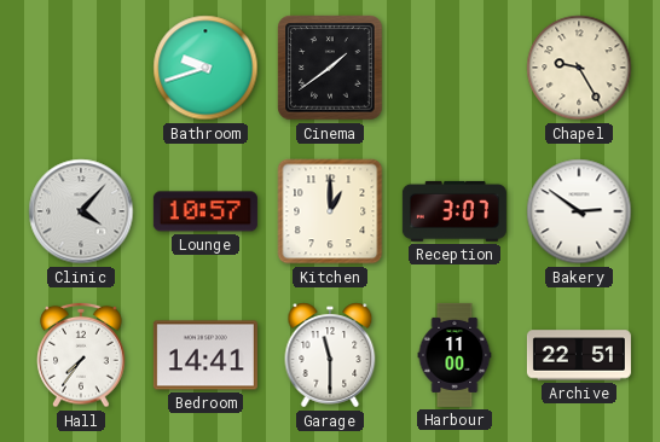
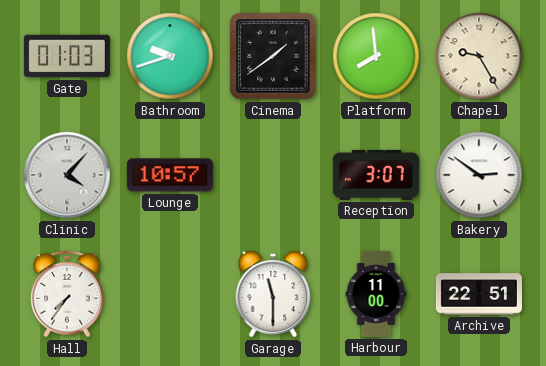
Gate: none -> 01:03 (67, 56)
Platform: none -> 7:59 (376, 56)
Kitchen: 1:00 -> none (330, 211)
Bedroom: 14:41 -> none (205, 355)
